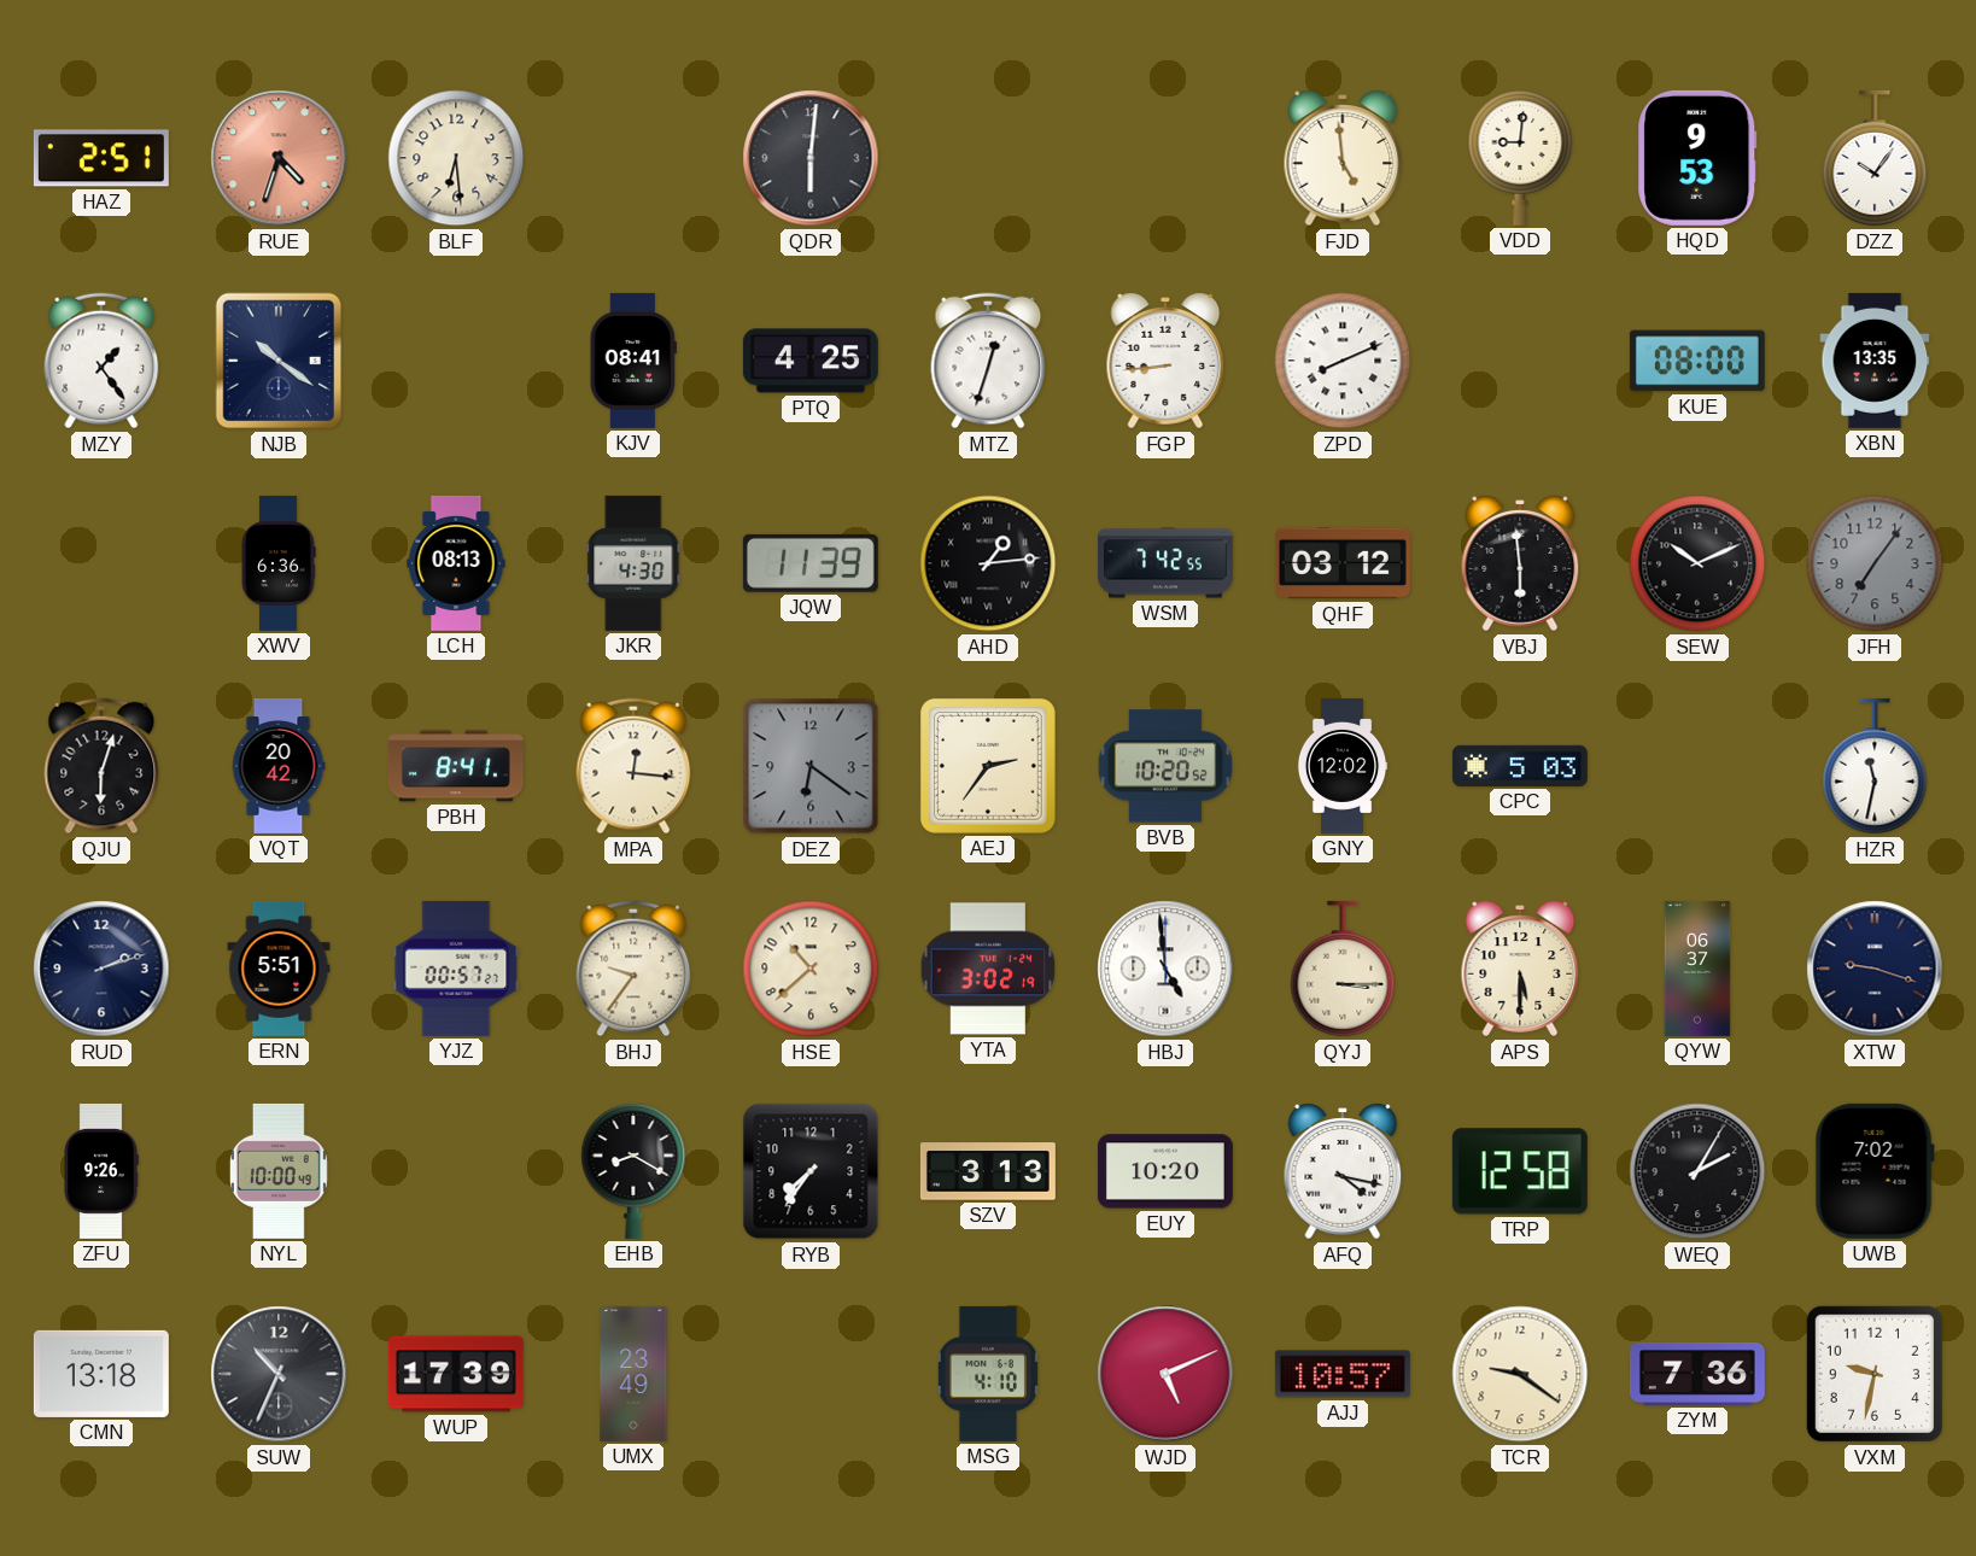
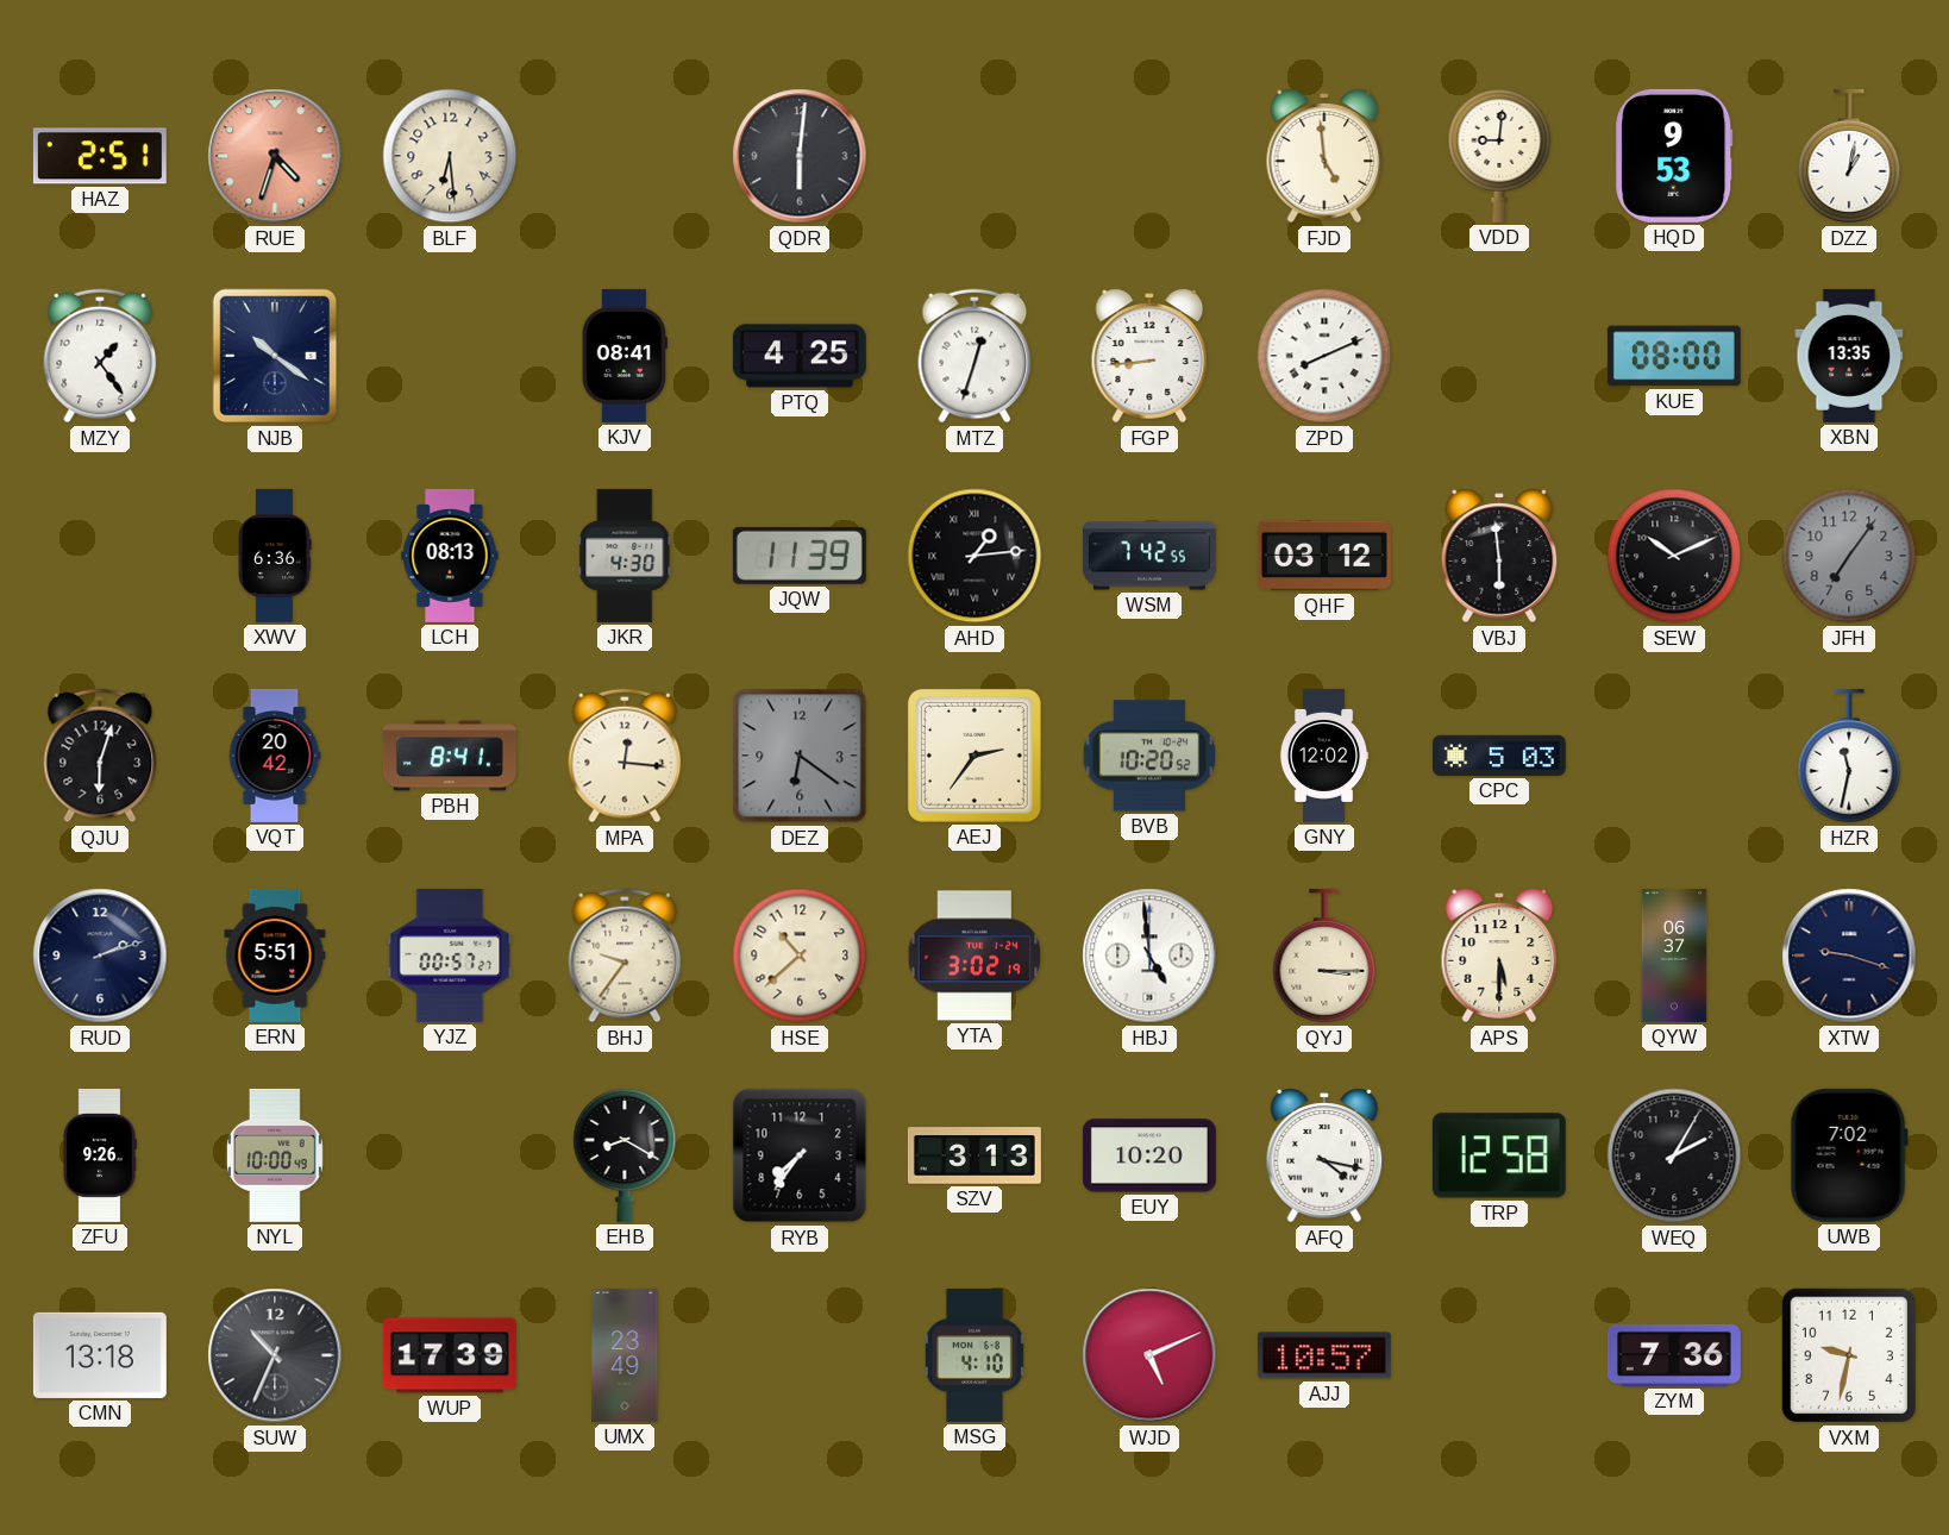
DZZ: 10:06 -> 1:02 (1849, 156)
TCR: 9:21 -> none (1520, 1374)
